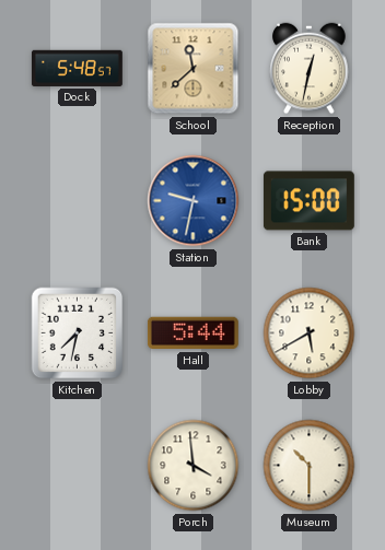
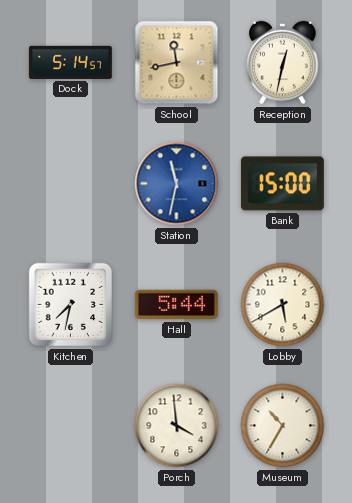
Dock: 5:48 -> 5:14 (70, 62)
School: 11:38 -> 11:43 (177, 63)
Station: 9:32 -> 11:32 (177, 184)
Museum: 10:30 -> 10:35 (283, 426)
